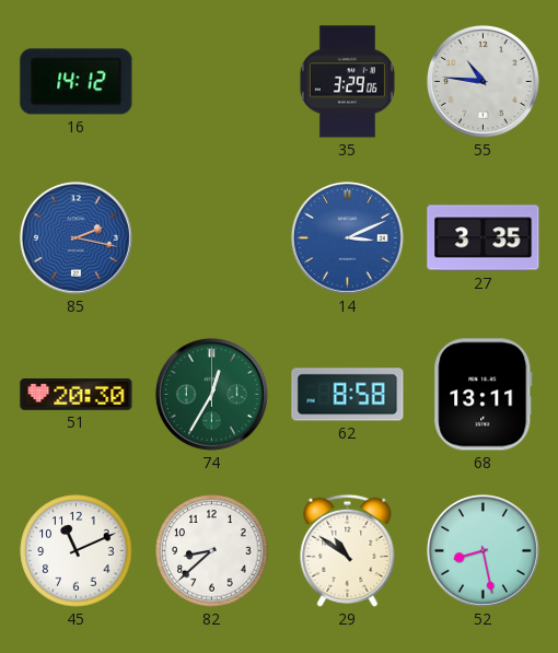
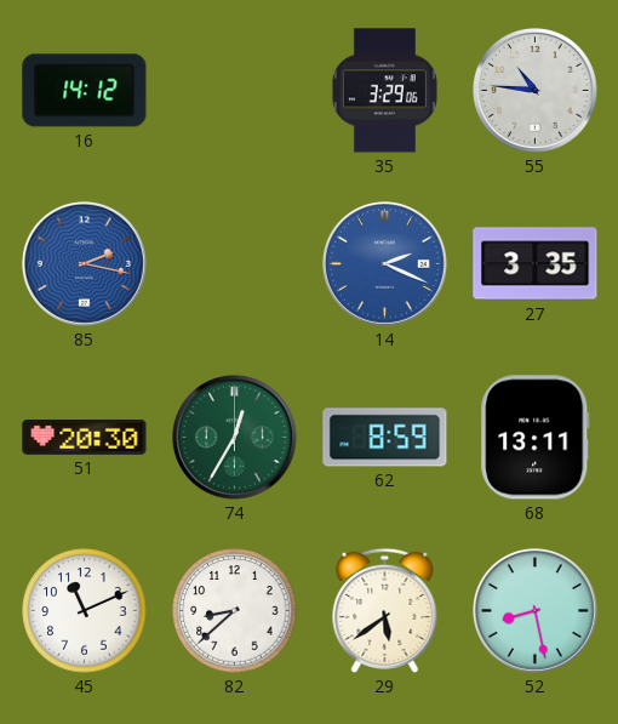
14: 3:11 -> 2:19 (384, 263)
62: 8:58 -> 8:59 (385, 438)
29: 10:51 -> 5:39 (385, 610)
